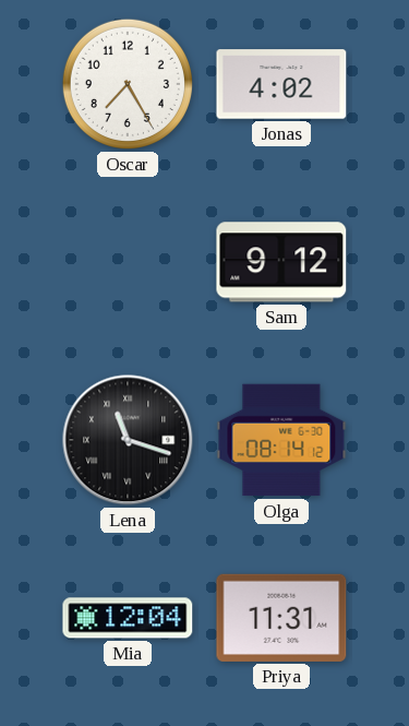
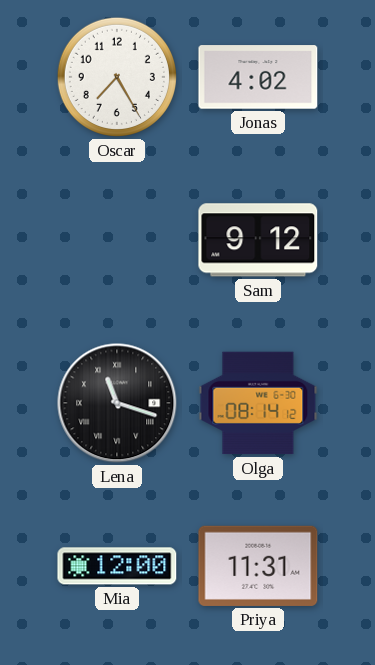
Mia: 12:04 -> 12:00 (117, 566)
